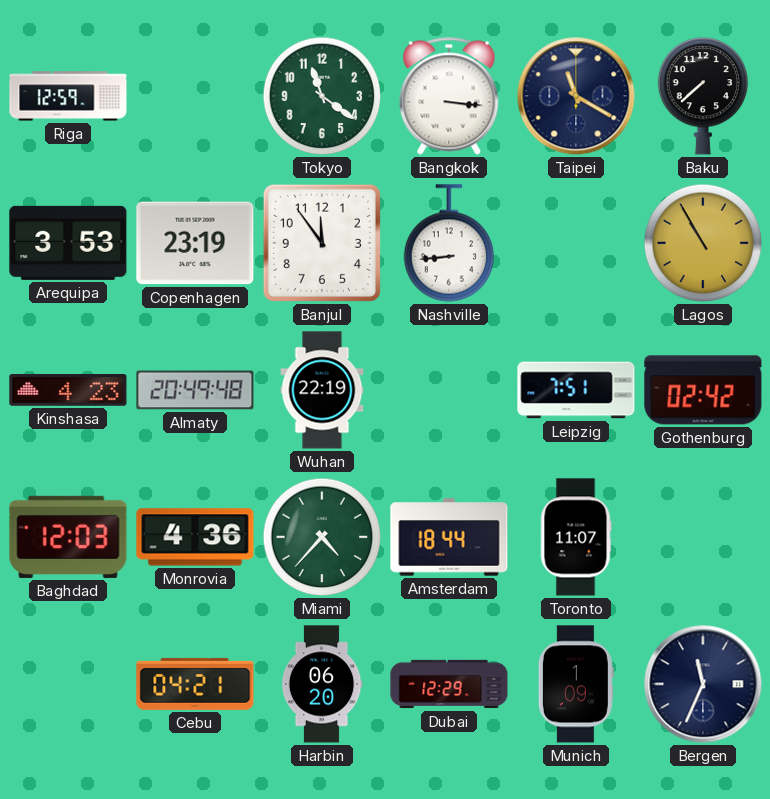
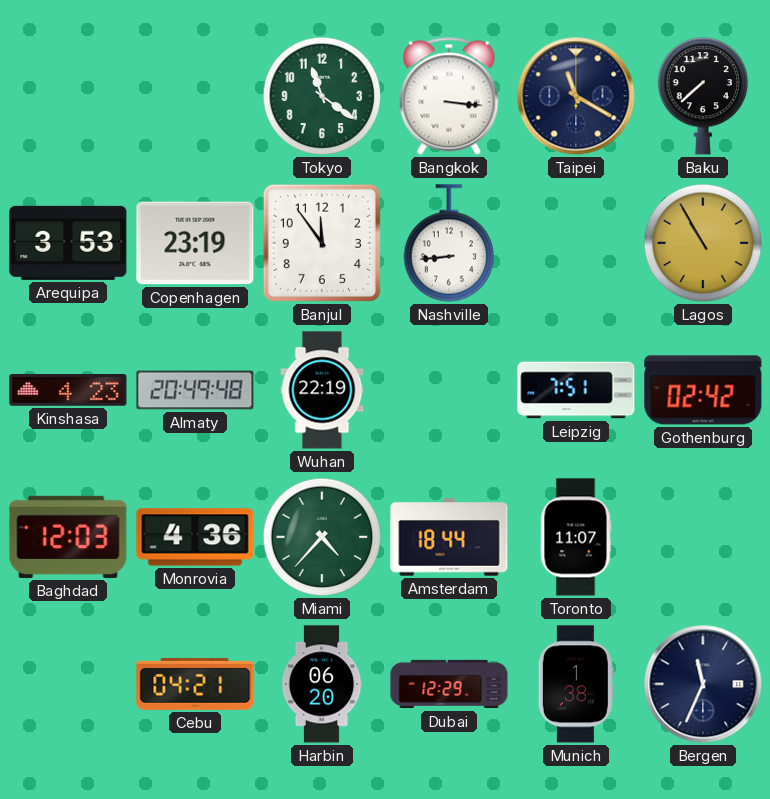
Riga: 12:59 -> none (68, 96)
Munich: 1:09 -> 1:38 (576, 684)
